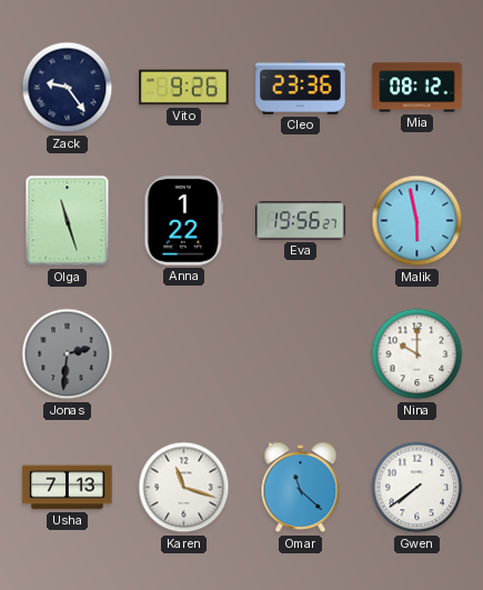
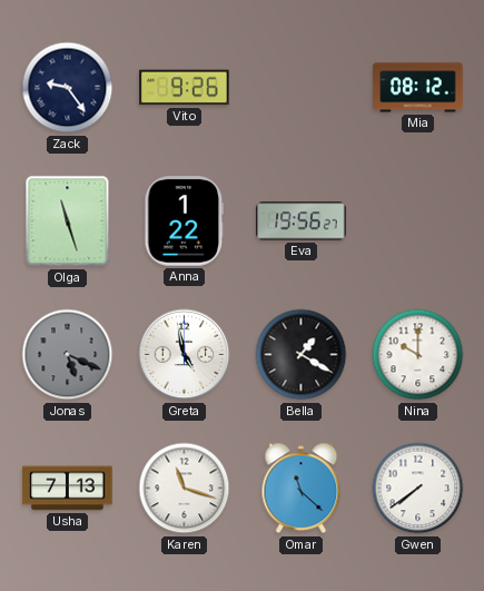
Cleo: 23:36 -> none (301, 88)
Malik: 5:58 -> none (417, 221)
Jonas: 2:31 -> 5:19 (68, 355)
Greta: none -> 4:58 (185, 355)
Bella: none -> 1:20 (302, 355)
